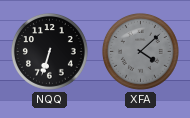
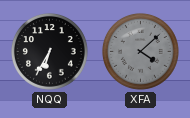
NQQ: 6:33 -> 6:35 (49, 51)
